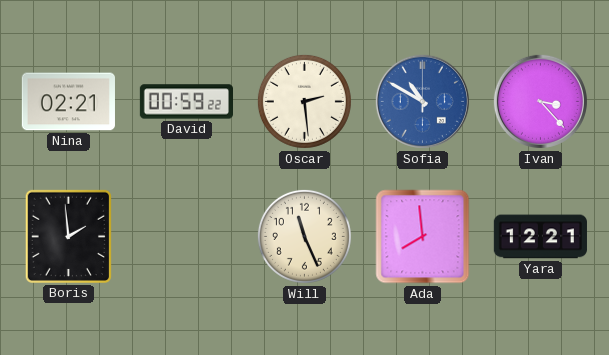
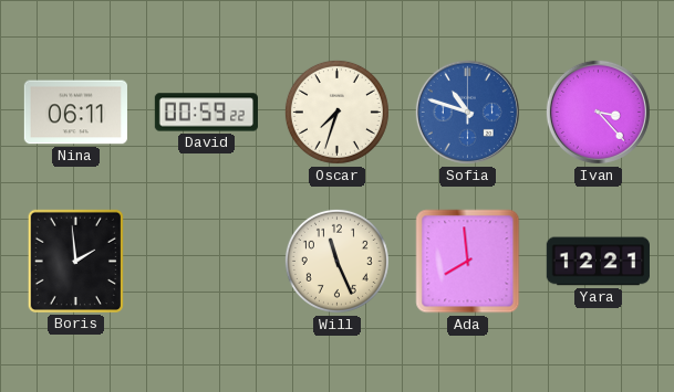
Nina: 02:21 -> 06:11 (75, 113)
Oscar: 2:29 -> 7:33 (336, 112)
Sofia: 10:50 -> 10:48 (467, 112)
